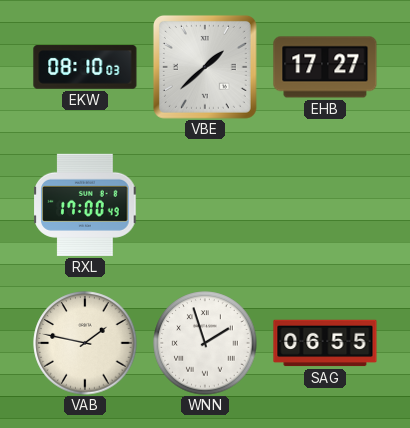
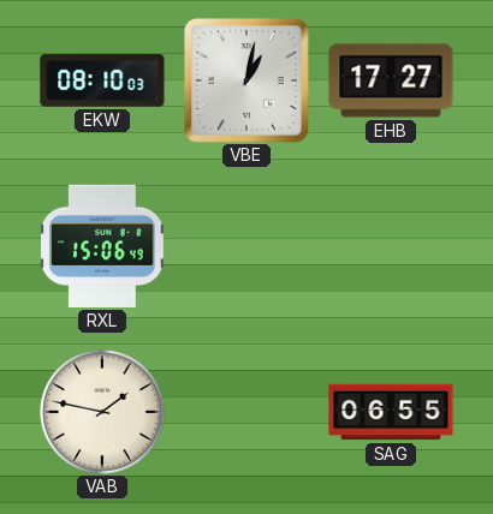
VBE: 1:38 -> 1:02 (246, 80)
RXL: 17:00 -> 15:06 (102, 246)
WNN: 1:57 -> none (205, 343)
